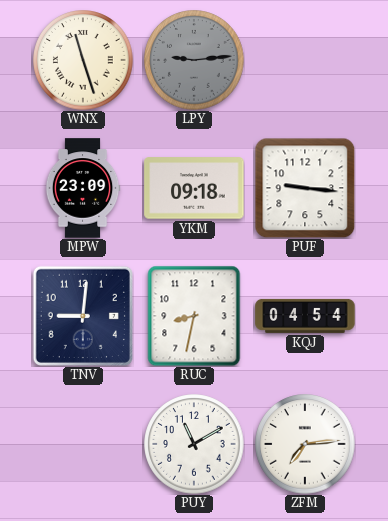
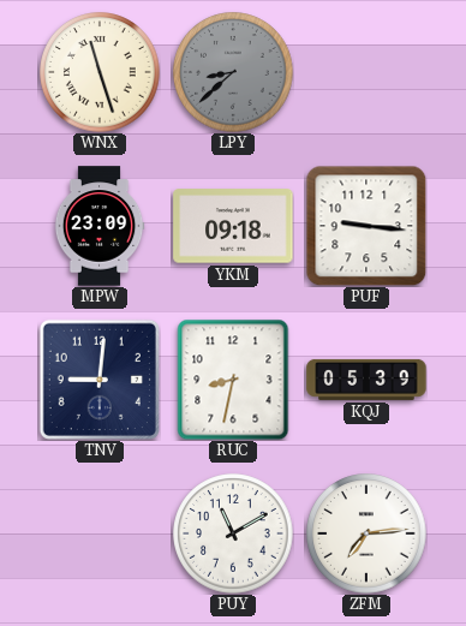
LPY: 9:14 -> 8:38 (233, 72)
KQJ: 04:54 -> 05:39 (366, 380)
